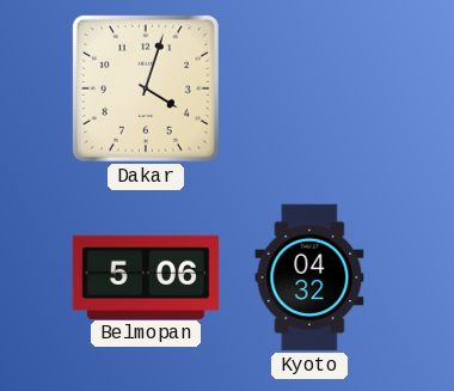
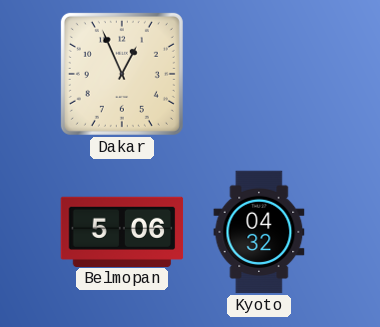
Dakar: 4:03 -> 12:56 (122, 74)
